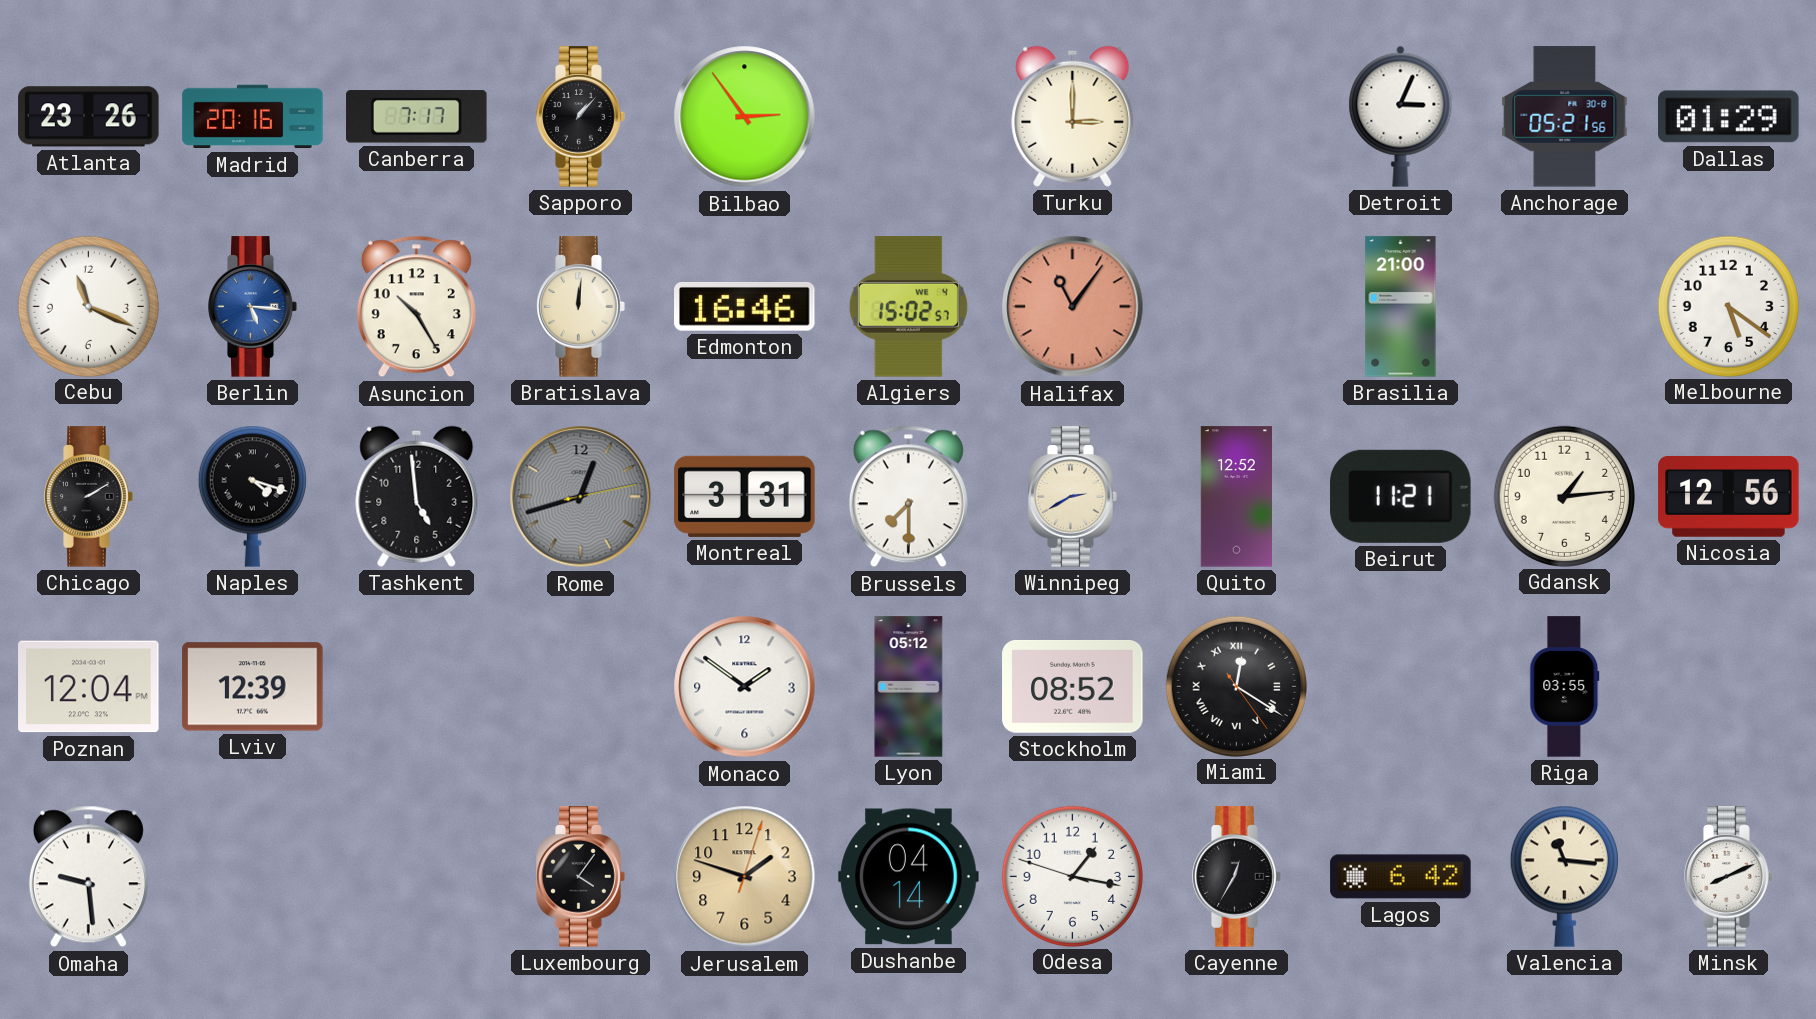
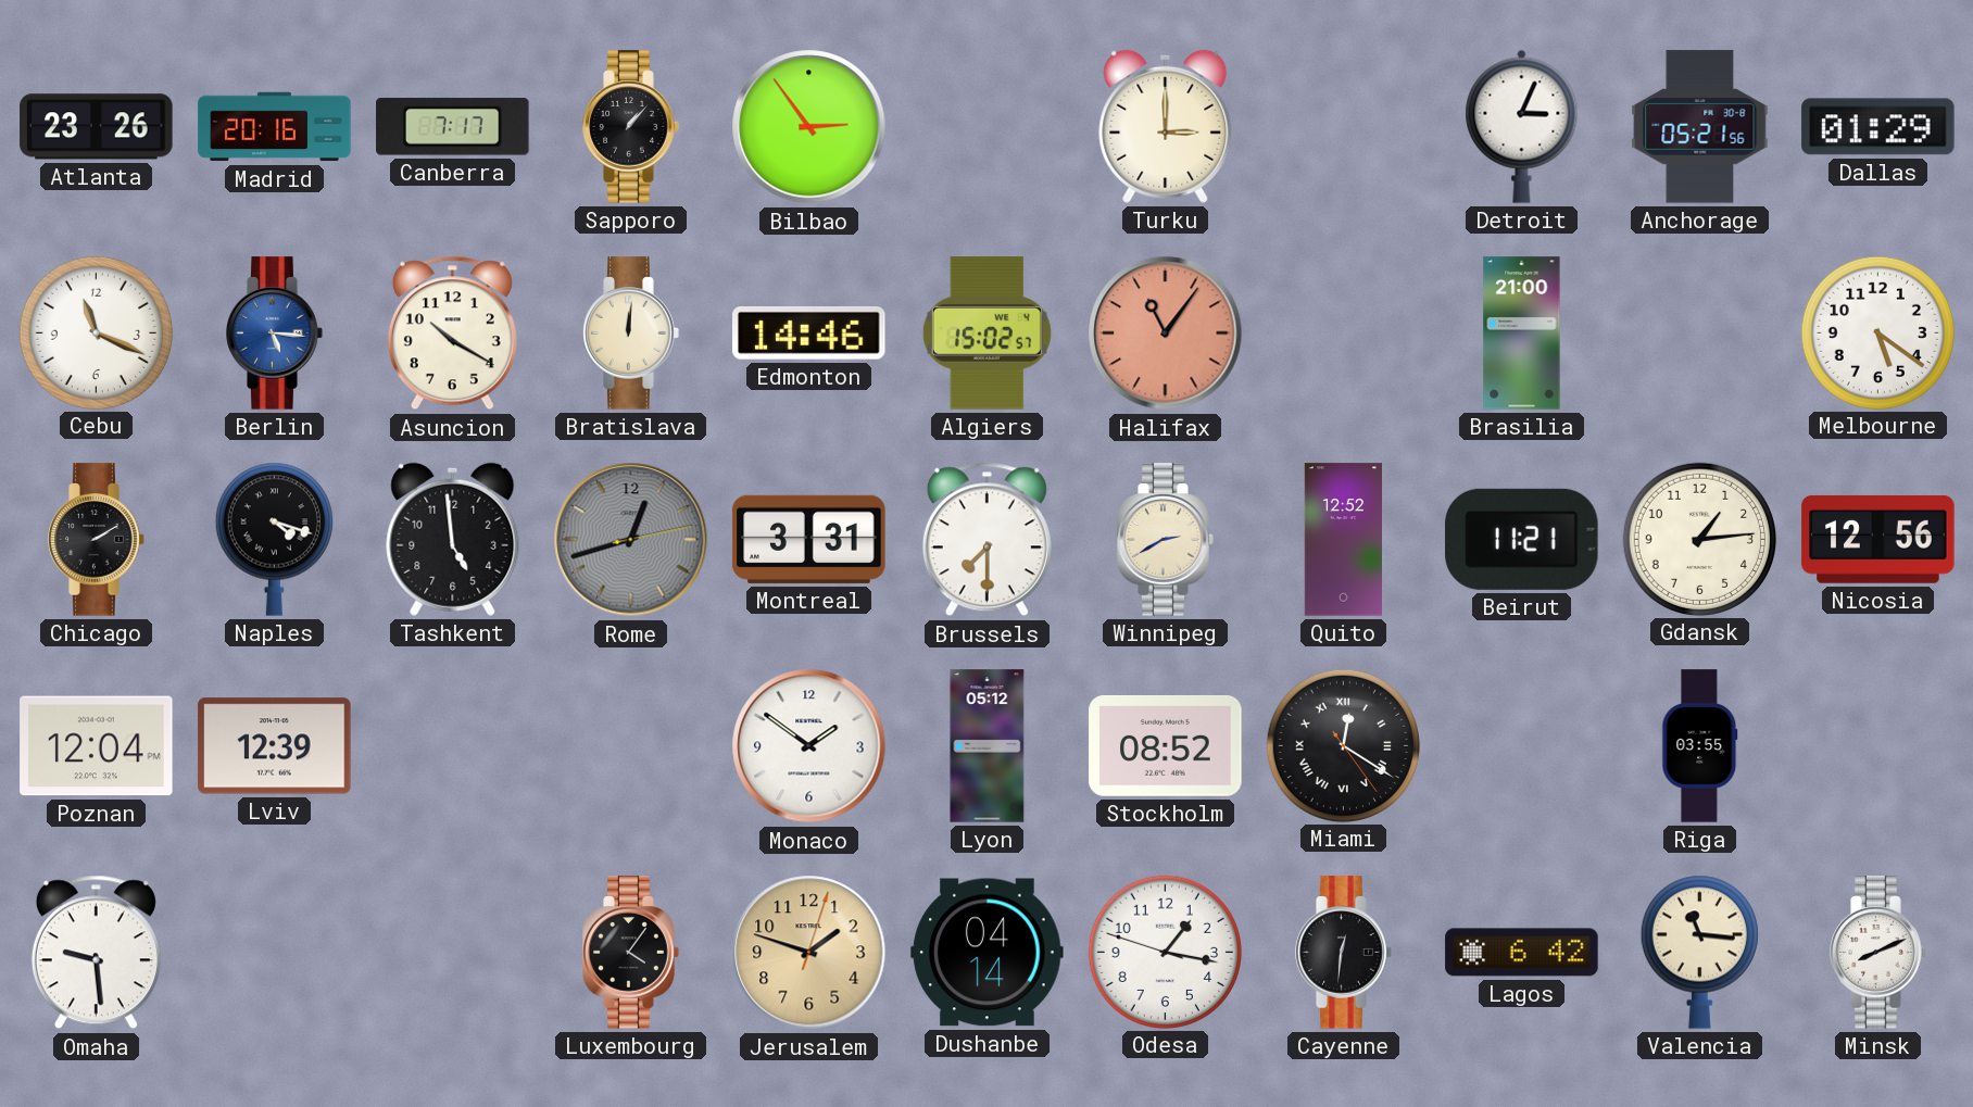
Asuncion: 10:25 -> 10:20 (452, 334)
Edmonton: 16:46 -> 14:46 (809, 332)
Cayenne: 12:35 -> 12:31 (1344, 953)
